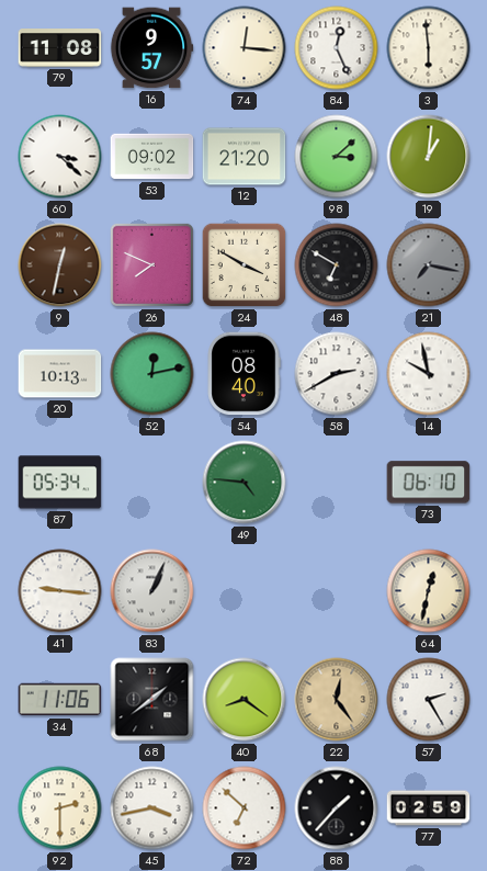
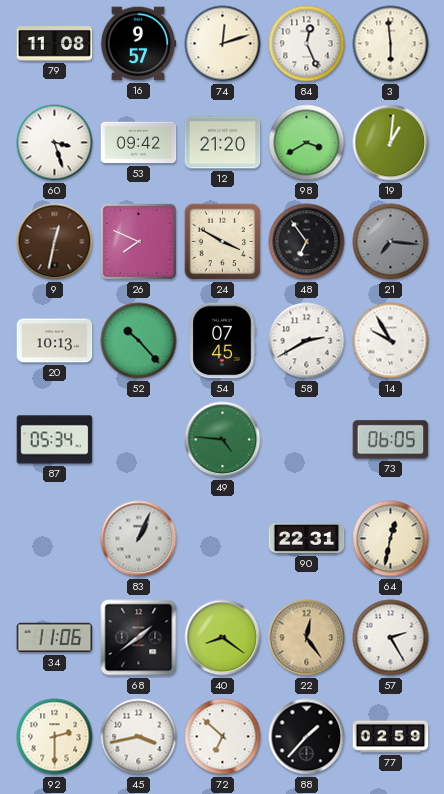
74: 12:16 -> 12:12 (223, 44)
60: 3:22 -> 3:27 (55, 143)
53: 09:02 -> 09:42 (139, 143)
98: 3:08 -> 3:40 (307, 143)
48: 6:50 -> 6:54 (307, 242)
21: 7:17 -> 7:16 (391, 242)
52: 12:13 -> 10:23 (139, 341)
54: 08:40 -> 07:45 (222, 341)
14: 9:58 -> 9:55 (391, 341)
73: 06:10 -> 06:05 (391, 440)
41: 9:16 -> none (60, 591)
90: none -> 22:31 (307, 539)
